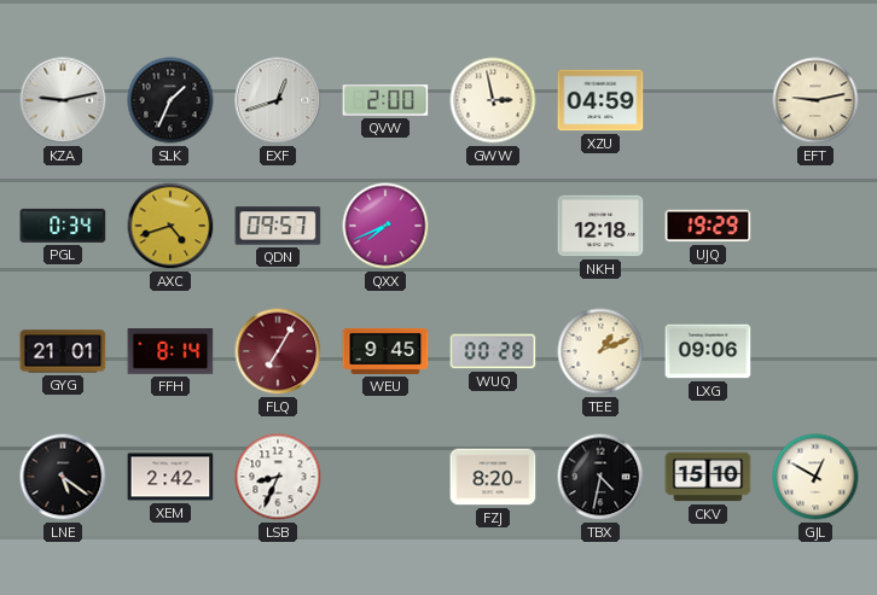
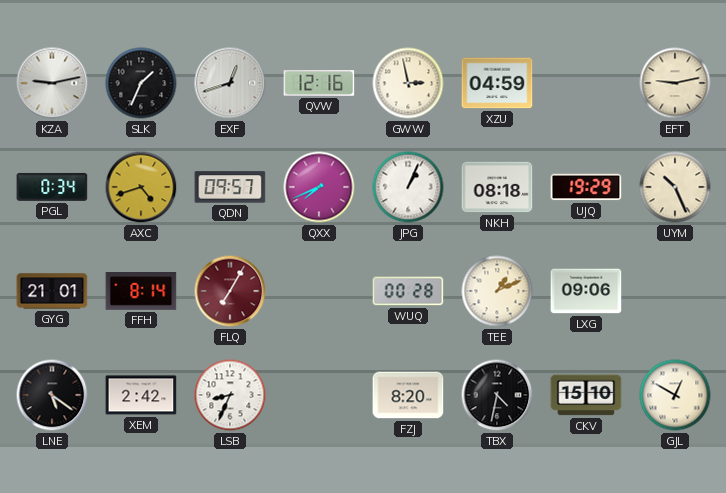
QVW: 2:00 -> 12:16 (319, 84)
JPG: none -> 1:04 (408, 187)
NKH: 12:18 -> 08:18 (497, 187)
UYM: none -> 10:26 (675, 187)
WEU: 9:45 -> none (385, 351)
